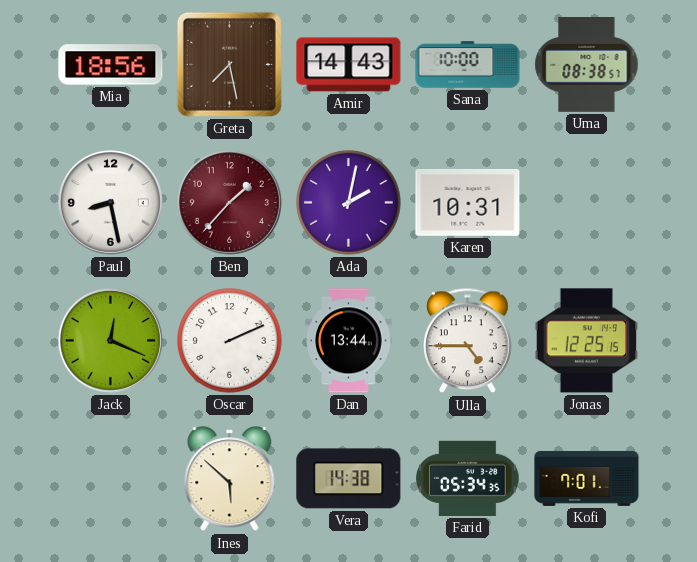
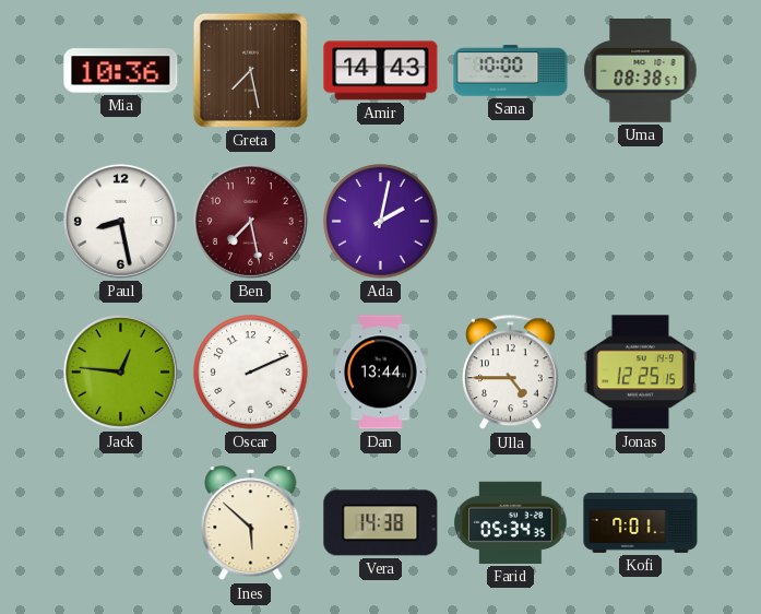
Mia: 18:56 -> 10:36 (121, 71)
Ben: 1:37 -> 7:28 (250, 221)
Karen: 10:31 -> none (468, 203)
Jack: 12:19 -> 12:46 (120, 371)
